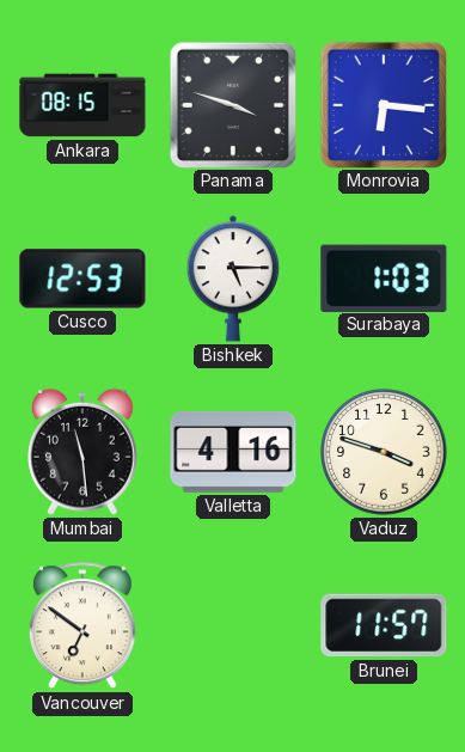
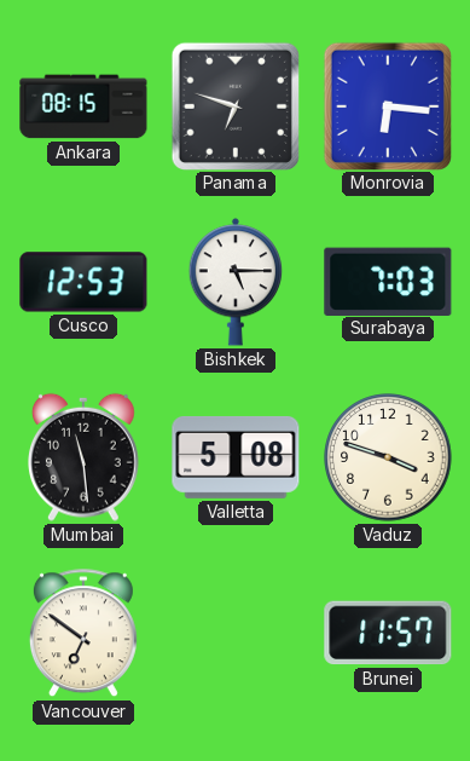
Panama: 3:48 -> 6:48 (234, 105)
Surabaya: 1:03 -> 7:03 (388, 281)
Valletta: 4:16 -> 5:08 (236, 457)
